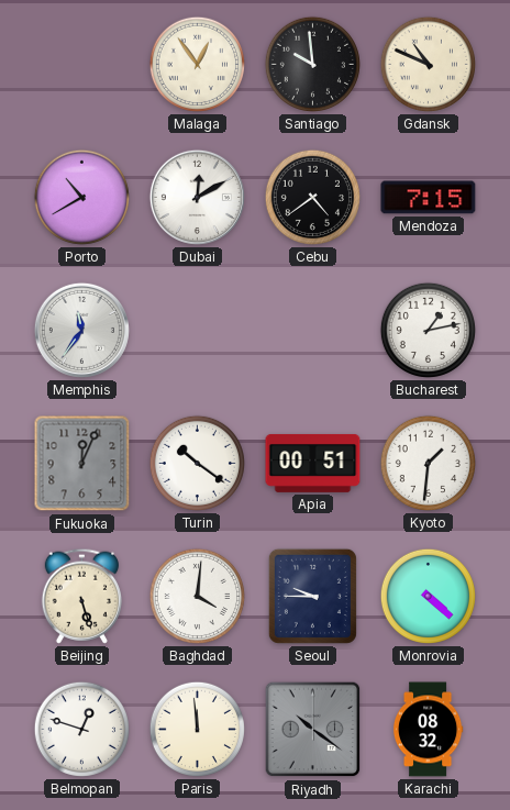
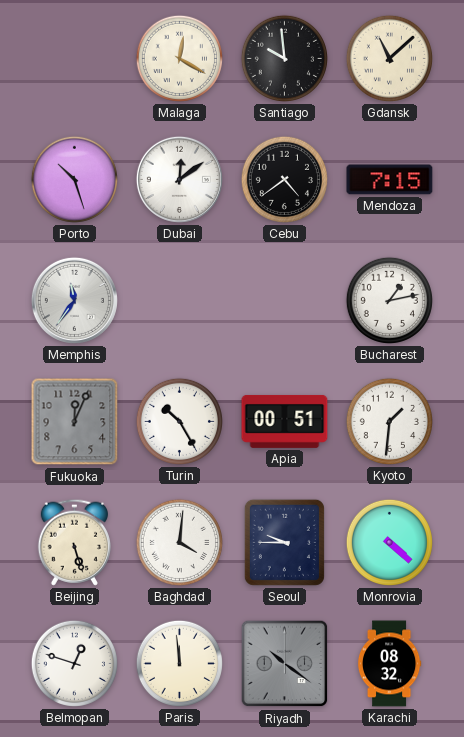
Malaga: 12:54 -> 12:20 (179, 58)
Gdansk: 10:49 -> 11:08 (389, 58)
Porto: 10:40 -> 10:27 (74, 179)
Dubai: 12:10 -> 12:09 (179, 179)
Turin: 10:21 -> 10:25 (179, 421)
